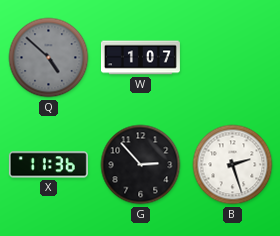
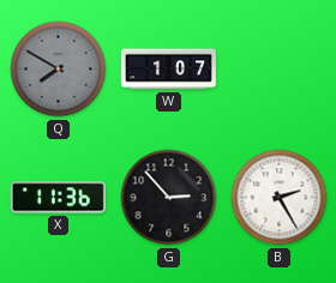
Q: 4:52 -> 7:50 (59, 70)
B: 2:27 -> 2:25 (280, 198)
